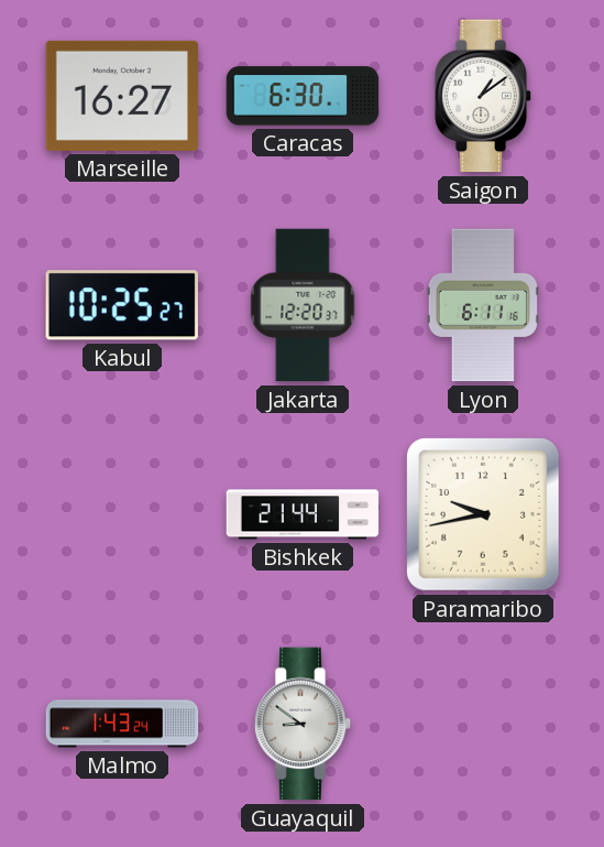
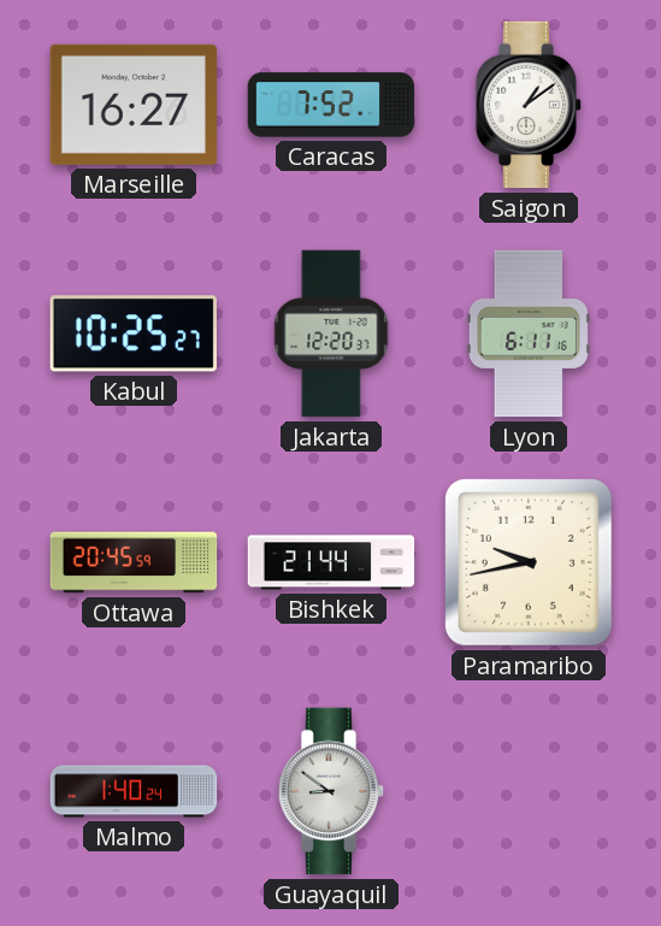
Caracas: 6:30 -> 7:52 (331, 105)
Ottawa: none -> 20:45 (134, 562)
Malmo: 1:43 -> 1:40 (134, 791)
